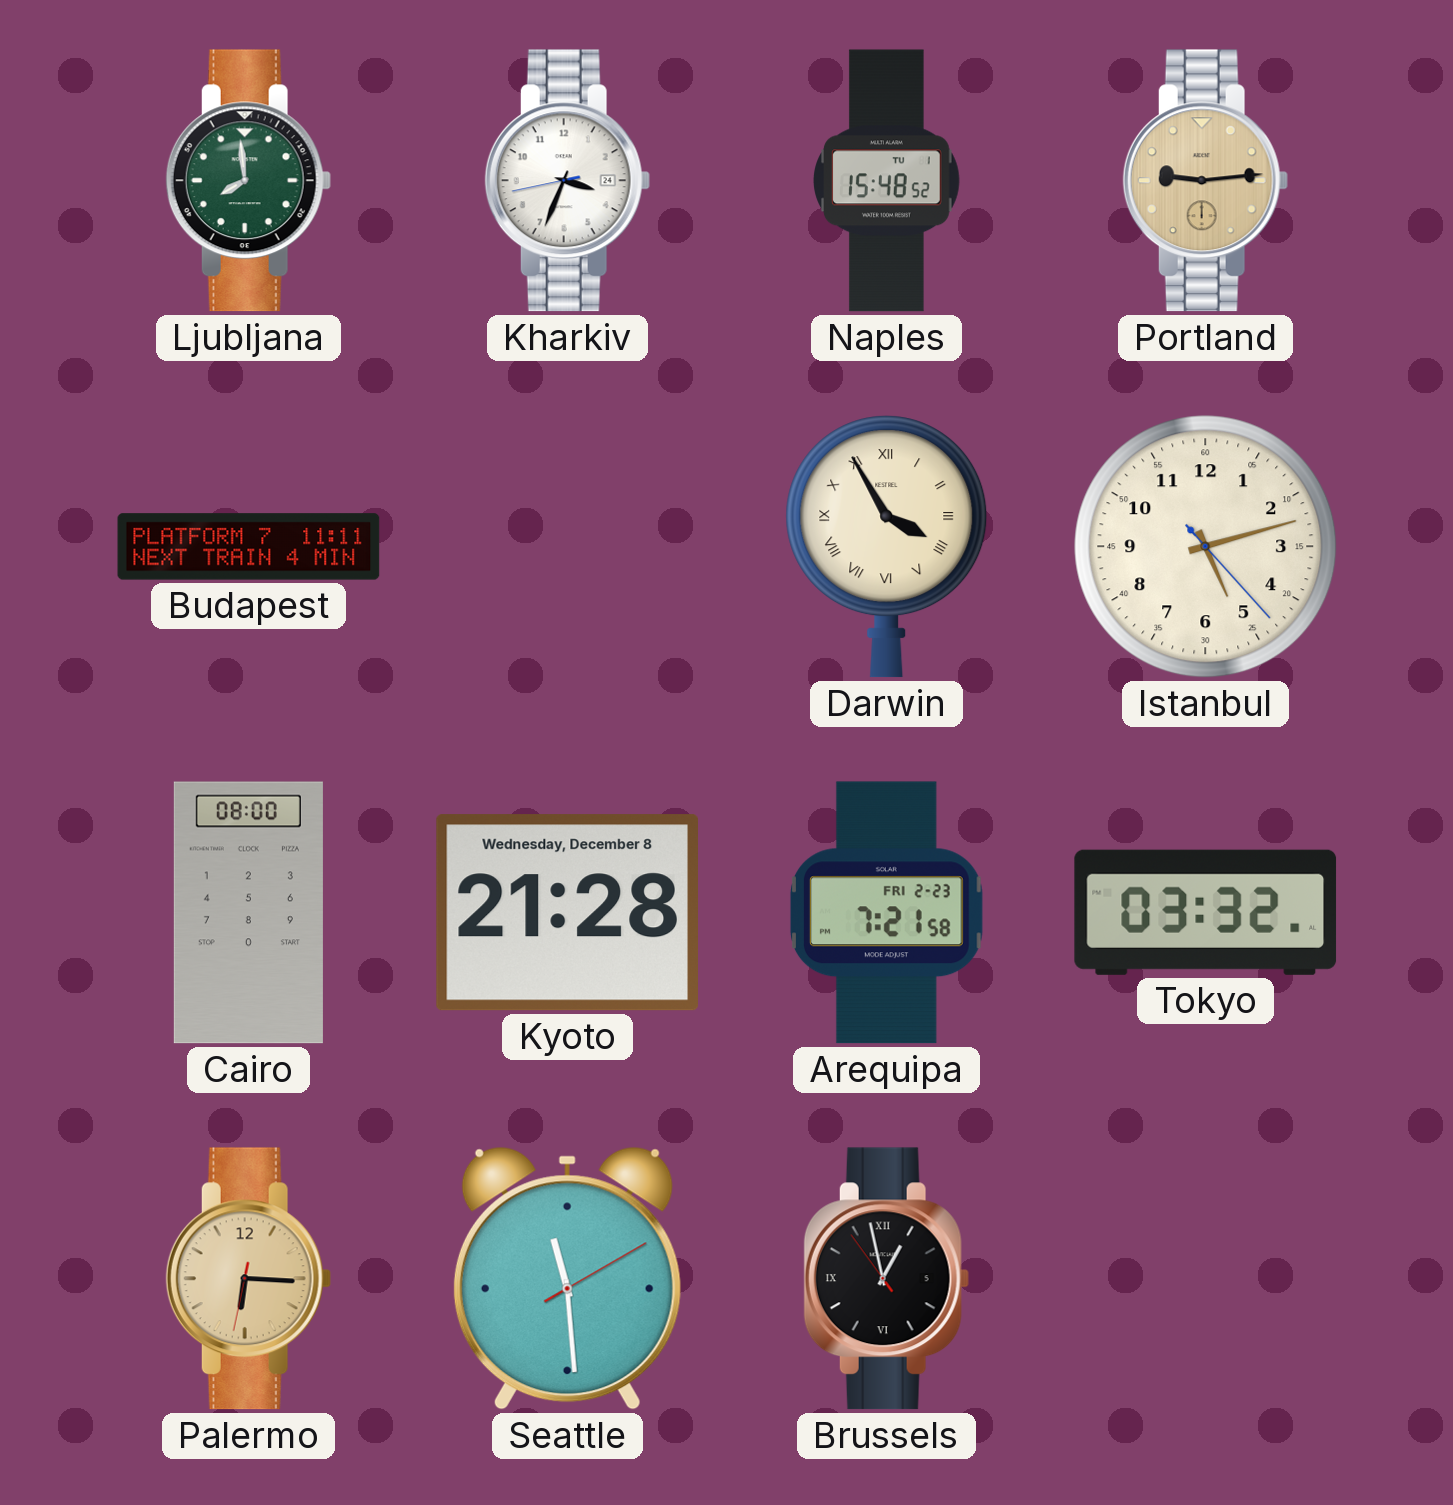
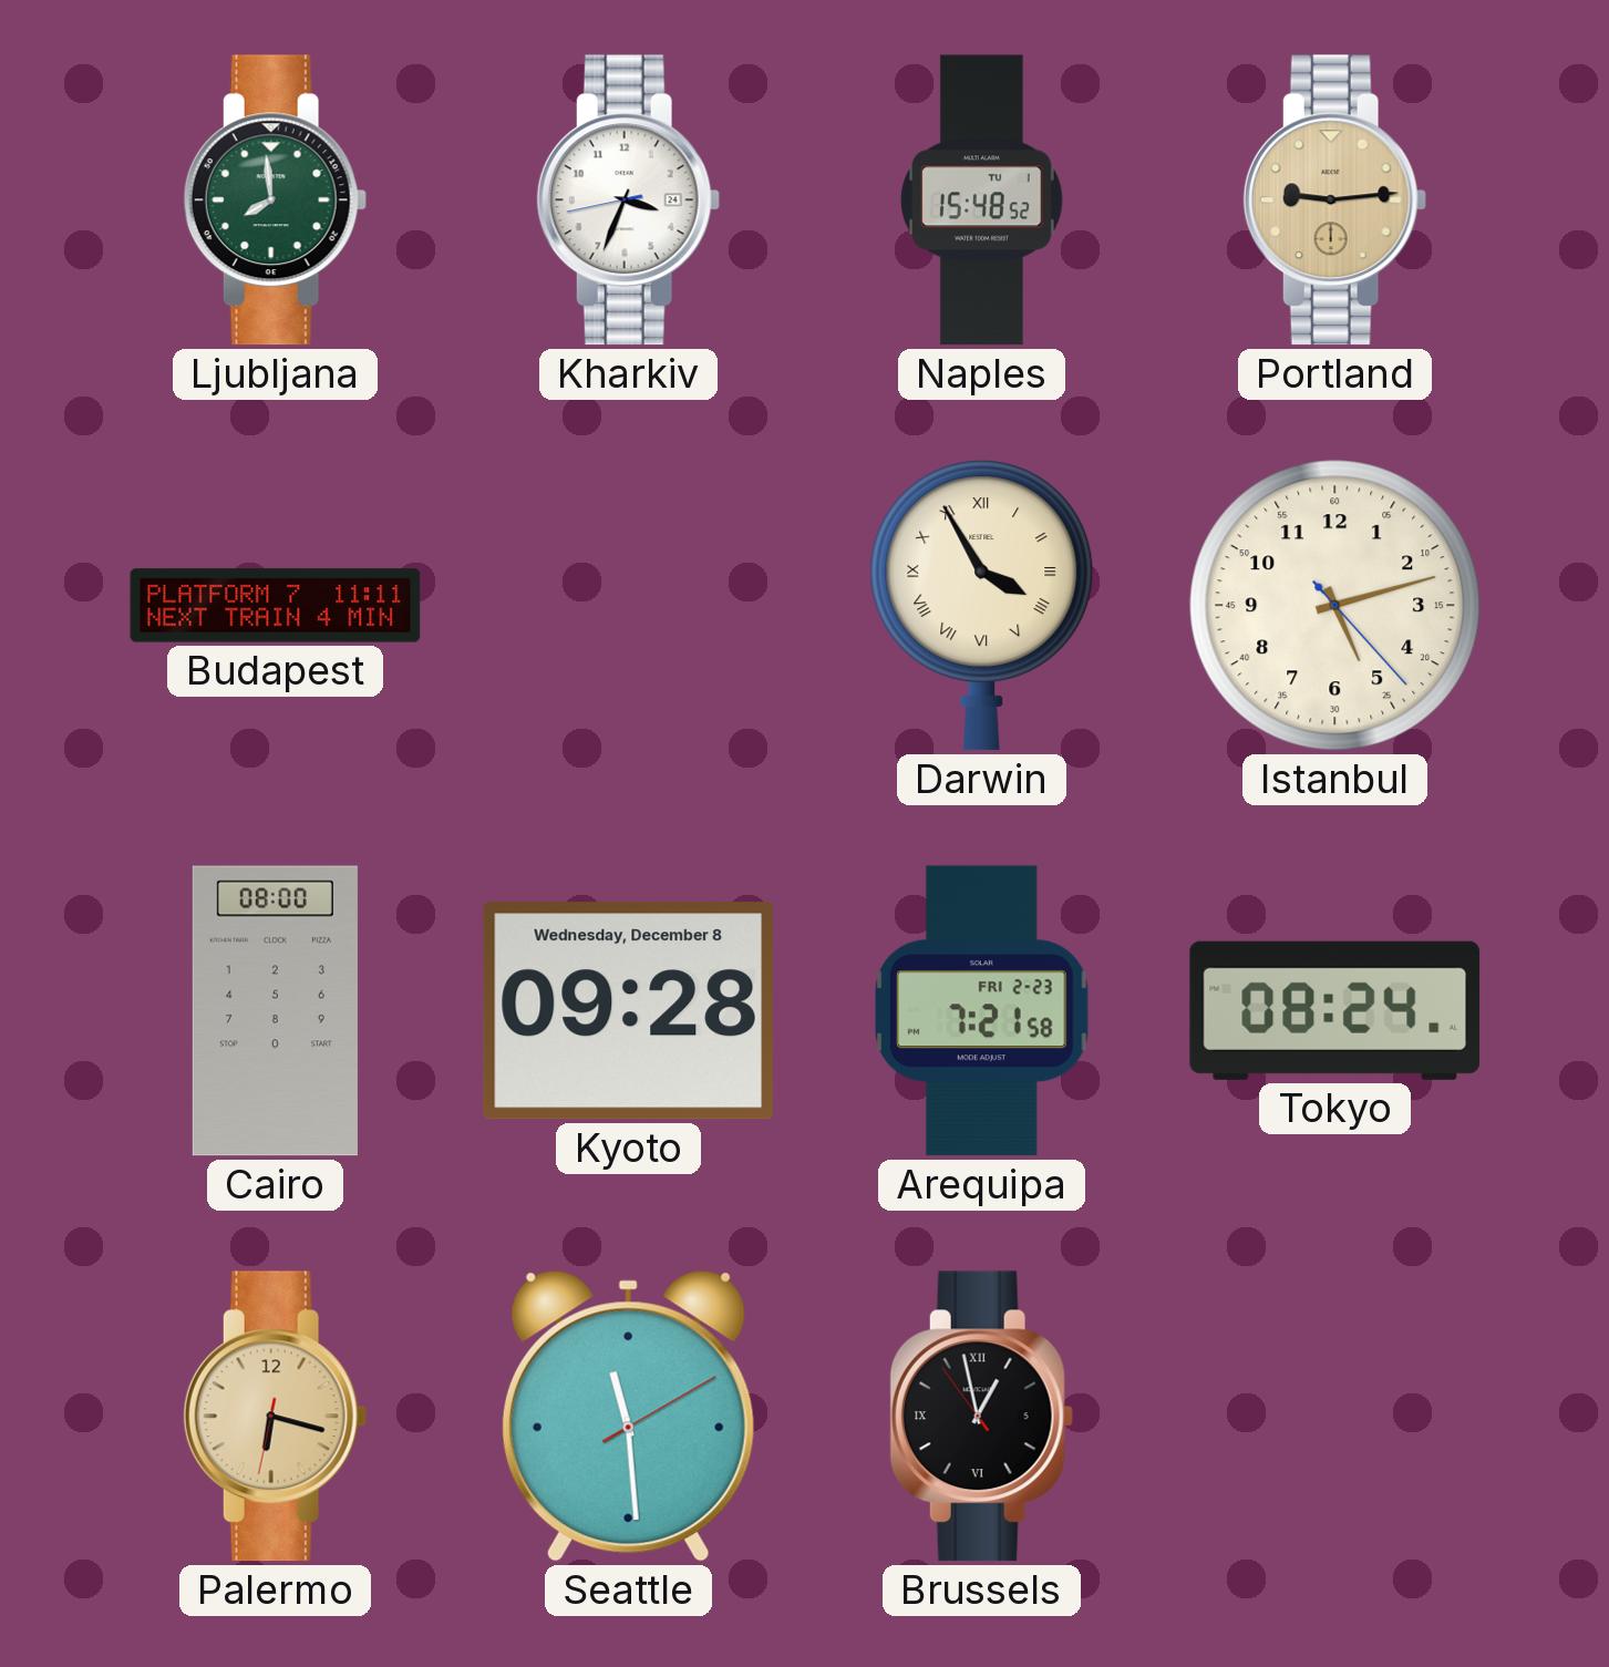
Kyoto: 21:28 -> 09:28 (628, 1011)
Tokyo: 03:32 -> 08:24 (1335, 1010)
Palermo: 6:15 -> 6:17 (275, 1417)
